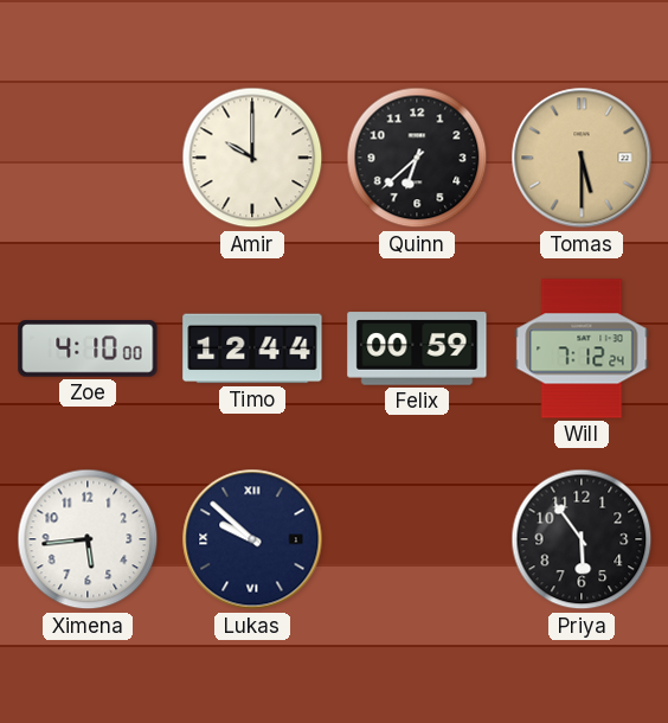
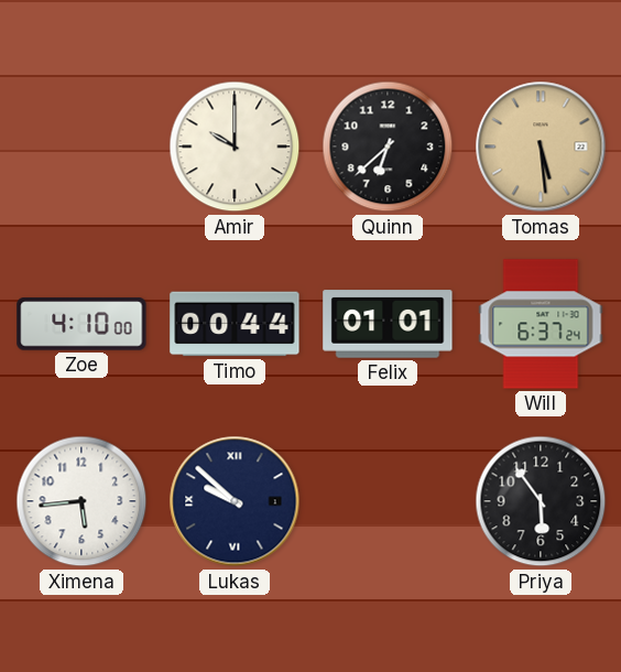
Tomas: 5:30 -> 5:29 (541, 147)
Timo: 12:44 -> 00:44 (235, 324)
Felix: 00:59 -> 01:01 (388, 324)
Will: 7:12 -> 6:37 (541, 324)
